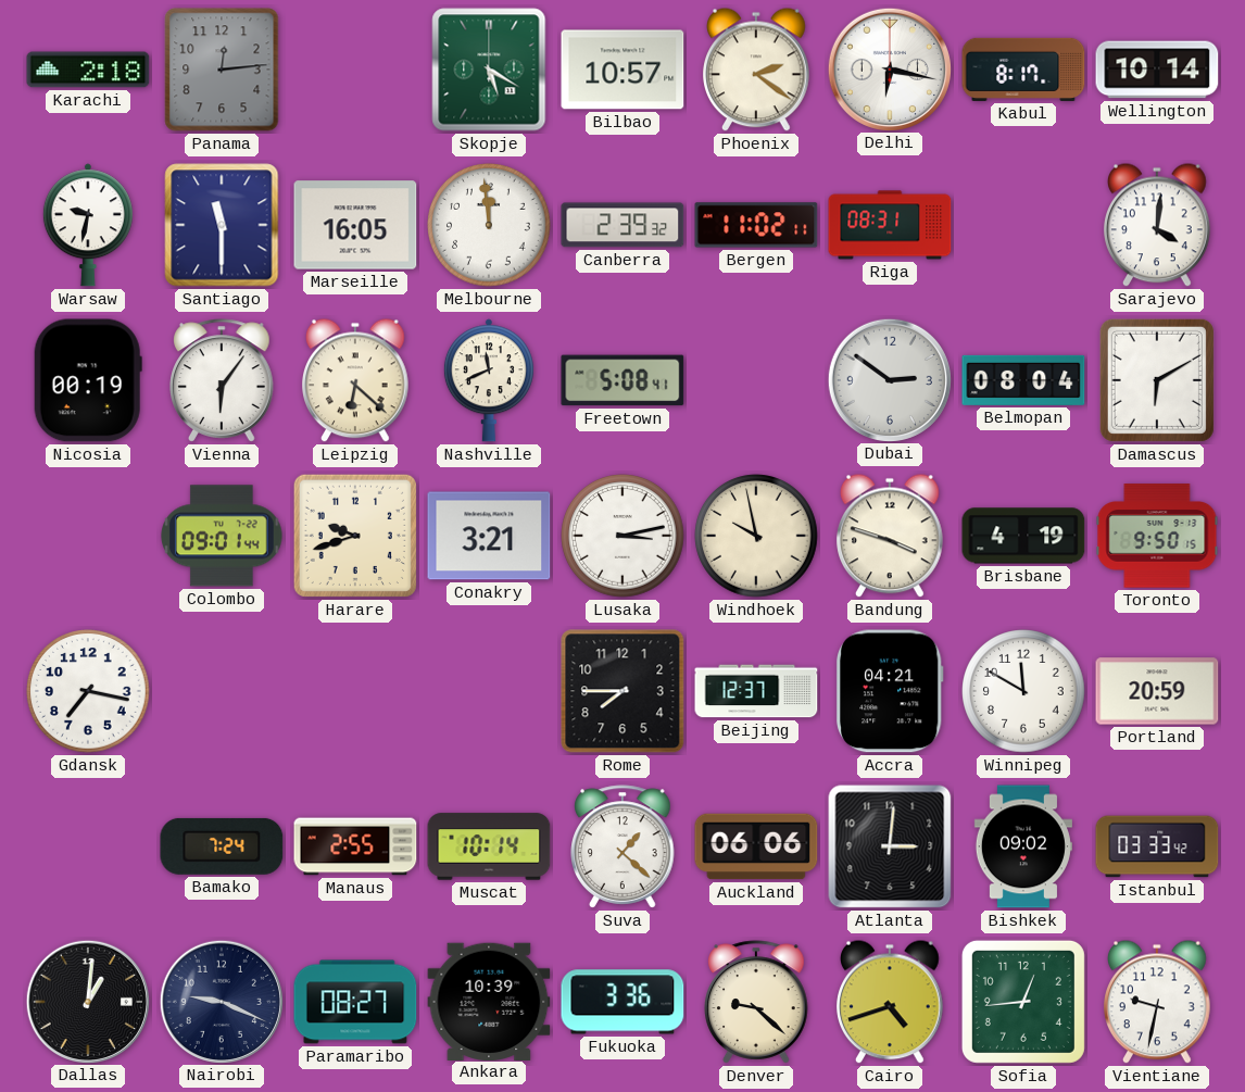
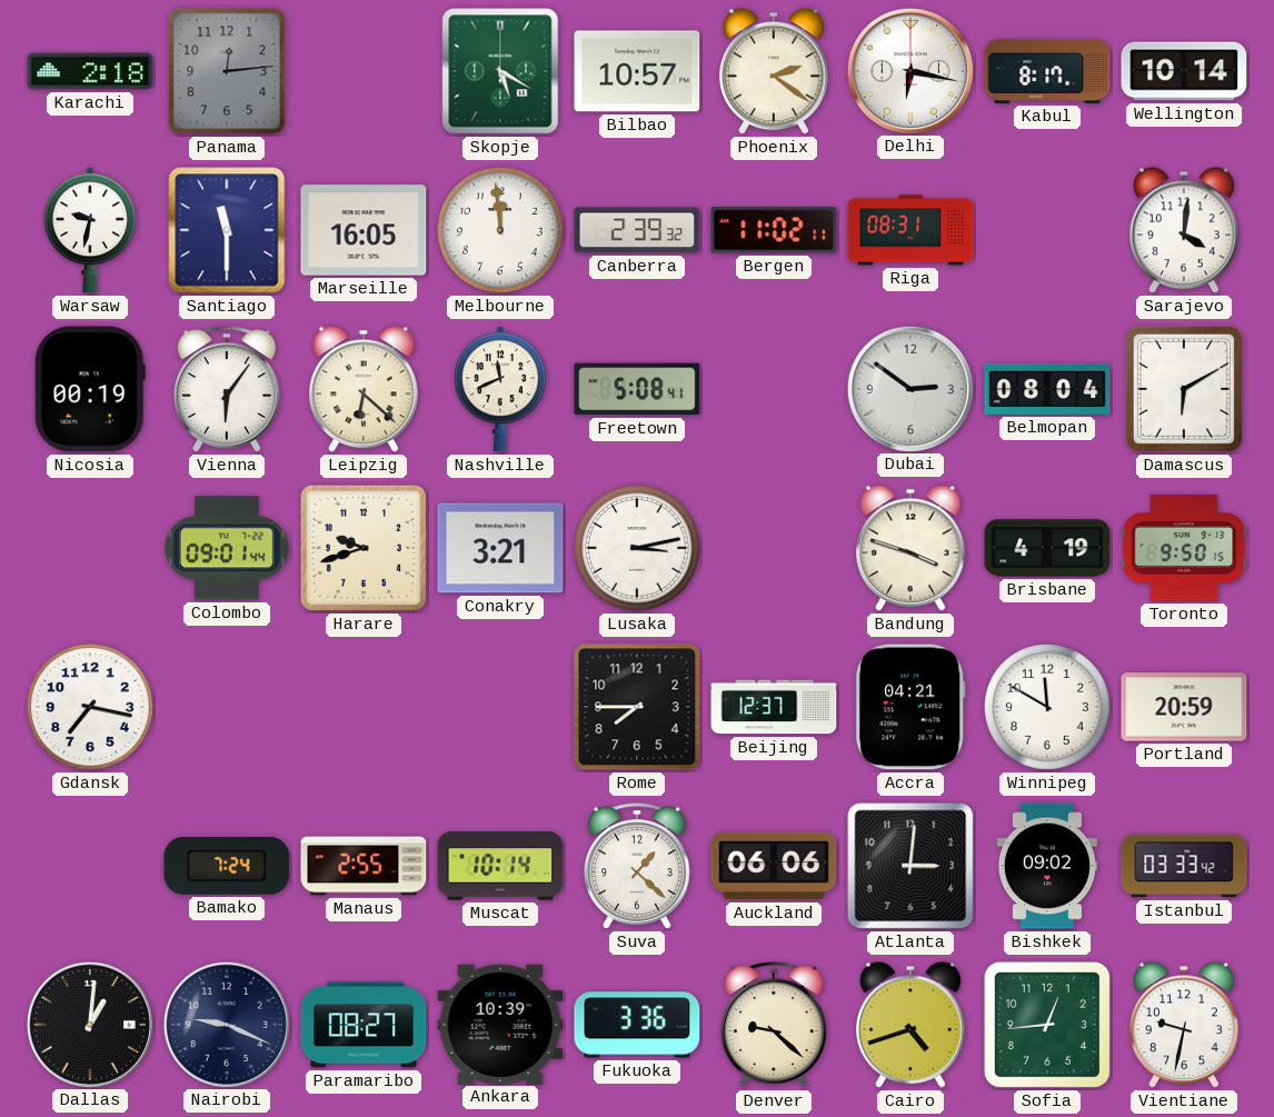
Windhoek: 9:58 -> none (756, 536)
